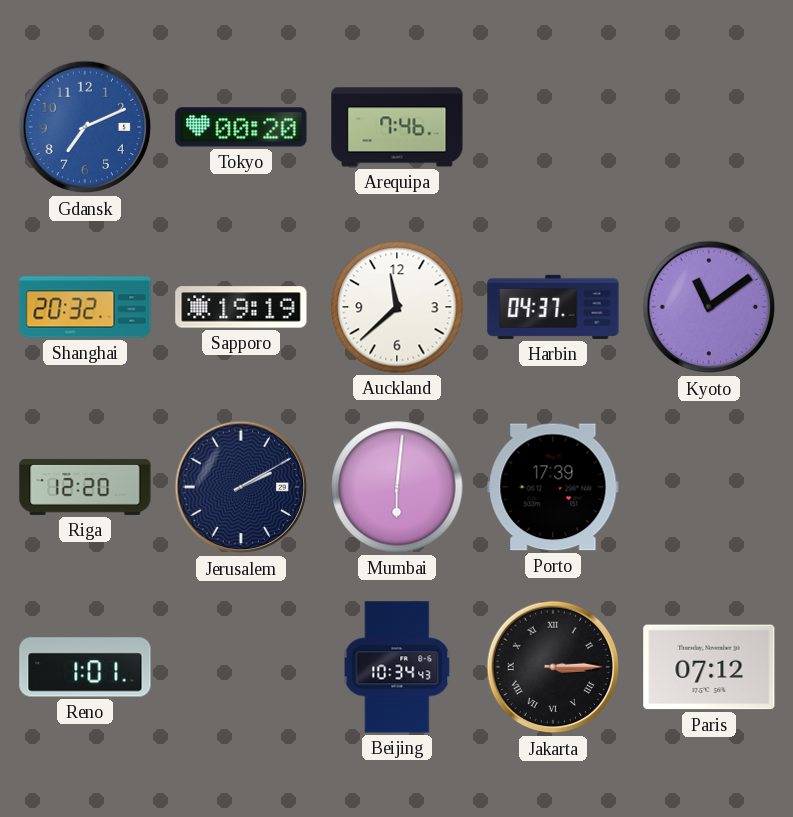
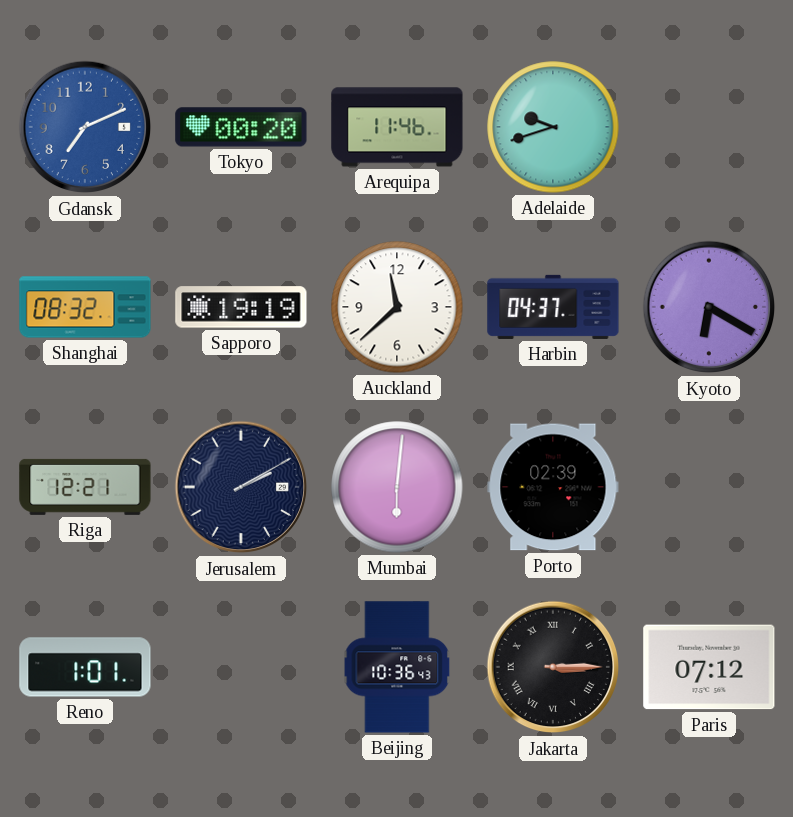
Arequipa: 7:46 -> 11:46 (397, 127)
Adelaide: none -> 9:42 (553, 127)
Shanghai: 20:32 -> 08:32 (85, 307)
Kyoto: 11:09 -> 6:20 (709, 307)
Riga: 12:20 -> 12:21 (85, 487)
Porto: 17:39 -> 02:39 (553, 487)
Beijing: 10:34 -> 10:36 (397, 667)
